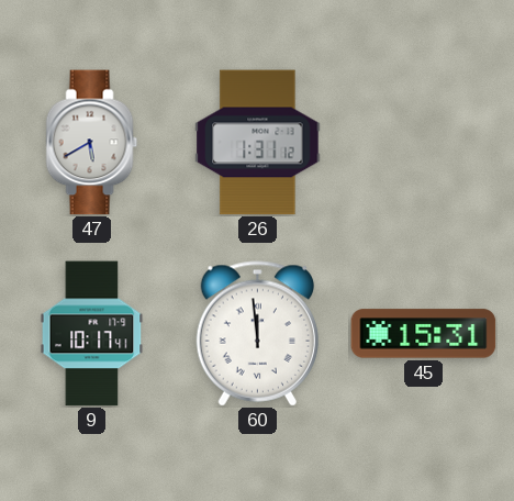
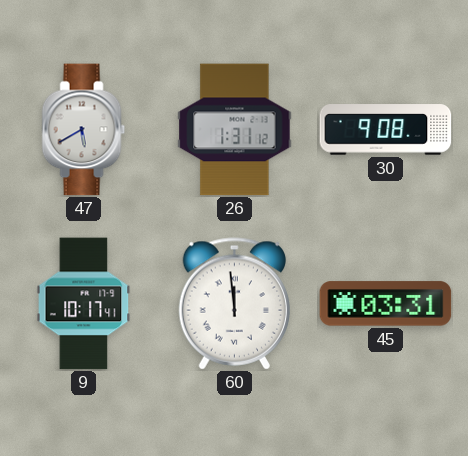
30: none -> 9:08 (386, 130)
45: 15:31 -> 03:31 (386, 304)
